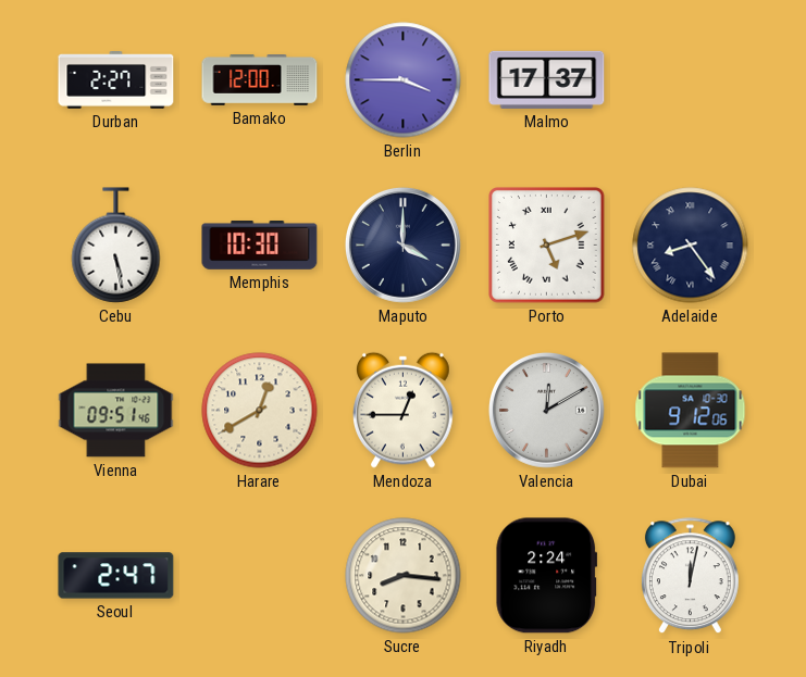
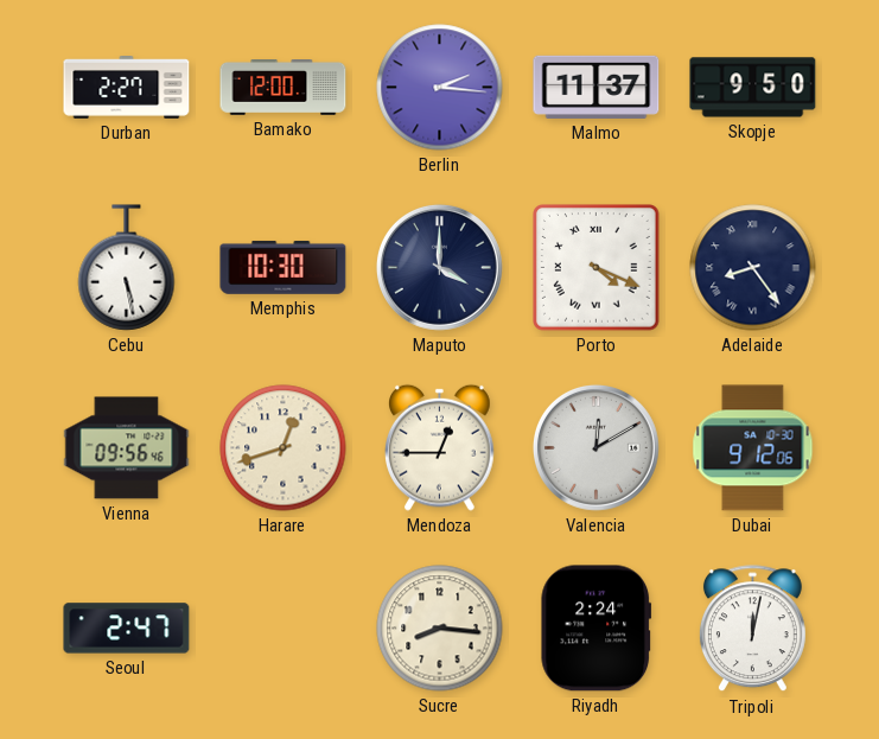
Berlin: 3:45 -> 2:16 (440, 88)
Malmo: 17:37 -> 11:37 (597, 87)
Skopje: none -> 9:50 (753, 88)
Porto: 5:12 -> 4:19 (597, 268)
Vienna: 09:51 -> 09:56 (127, 448)
Harare: 12:40 -> 12:42 (284, 448)
